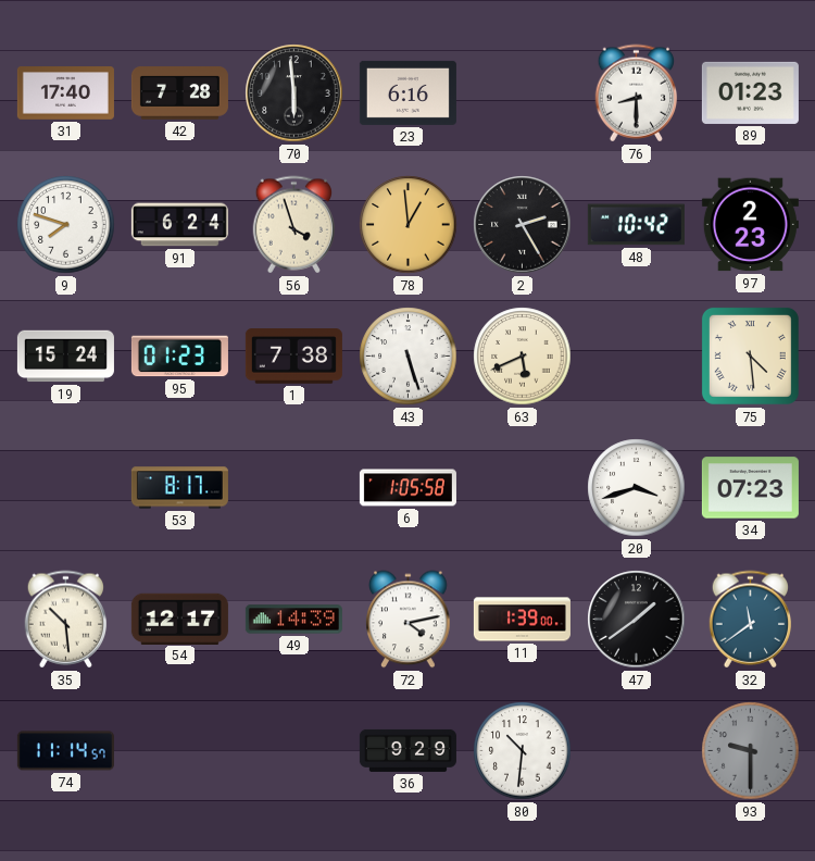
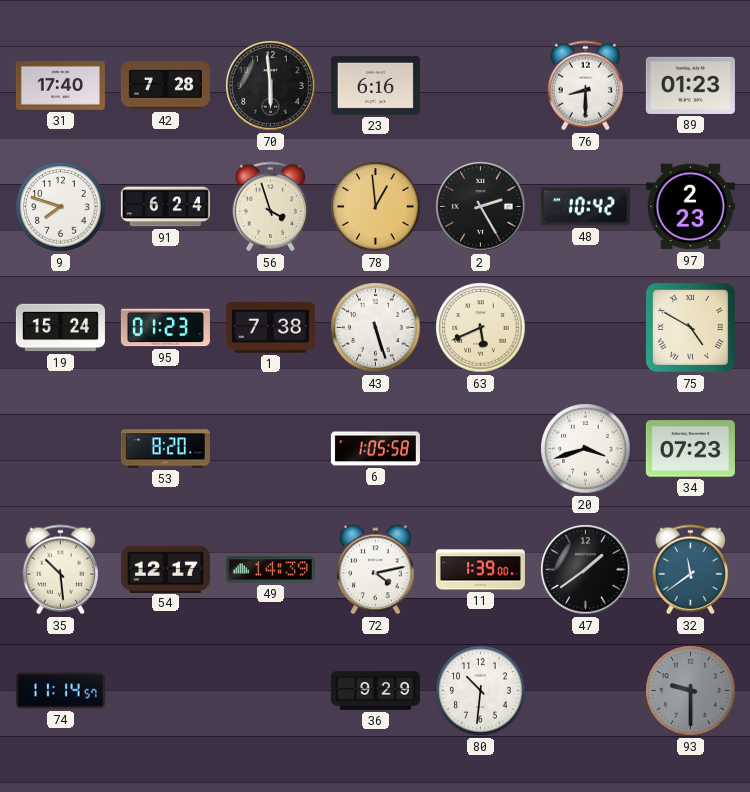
75: 4:29 -> 4:50 (690, 327)
53: 8:17 -> 8:20 (165, 449)
